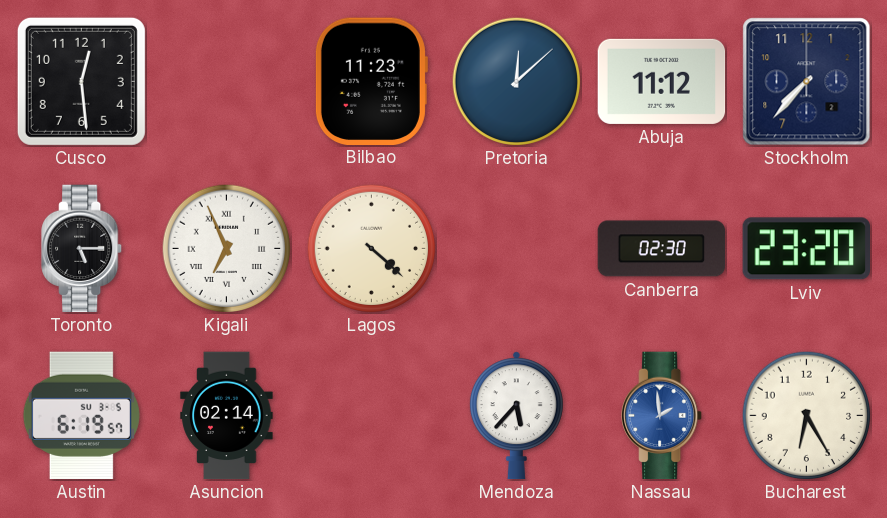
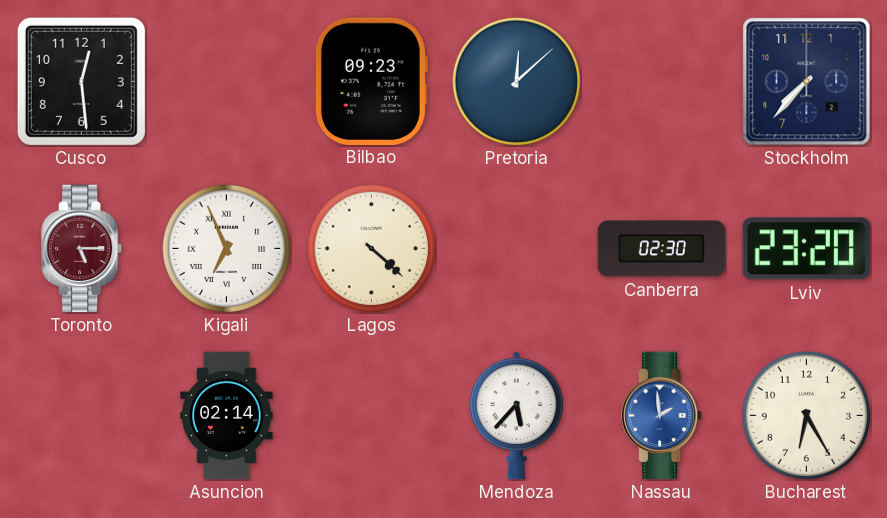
Bilbao: 11:23 -> 09:23 (371, 81)
Abuja: 11:12 -> none (662, 81)
Toronto dial: black -> burgundy (82, 249)
Austin: 6:19 -> none (81, 416)
